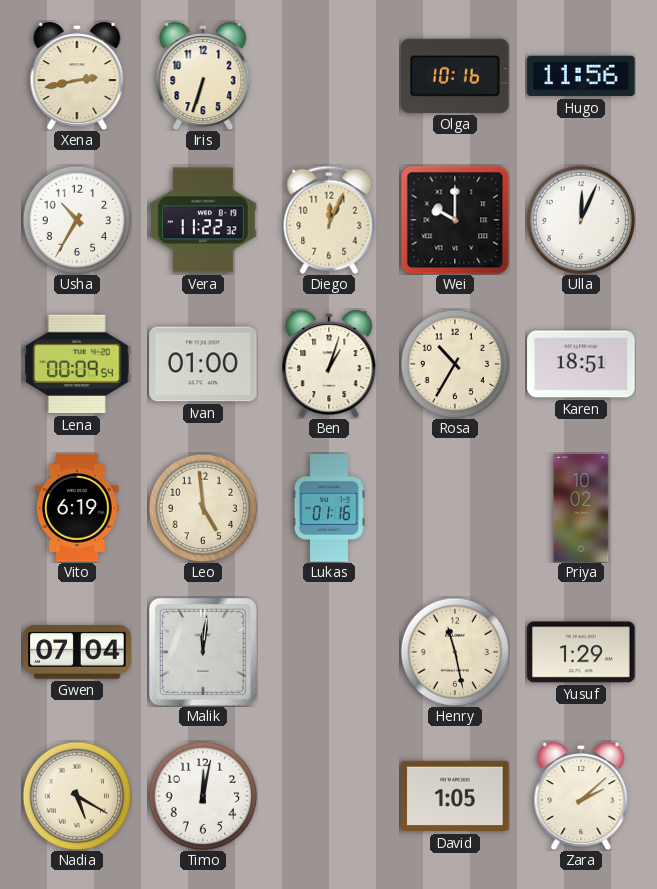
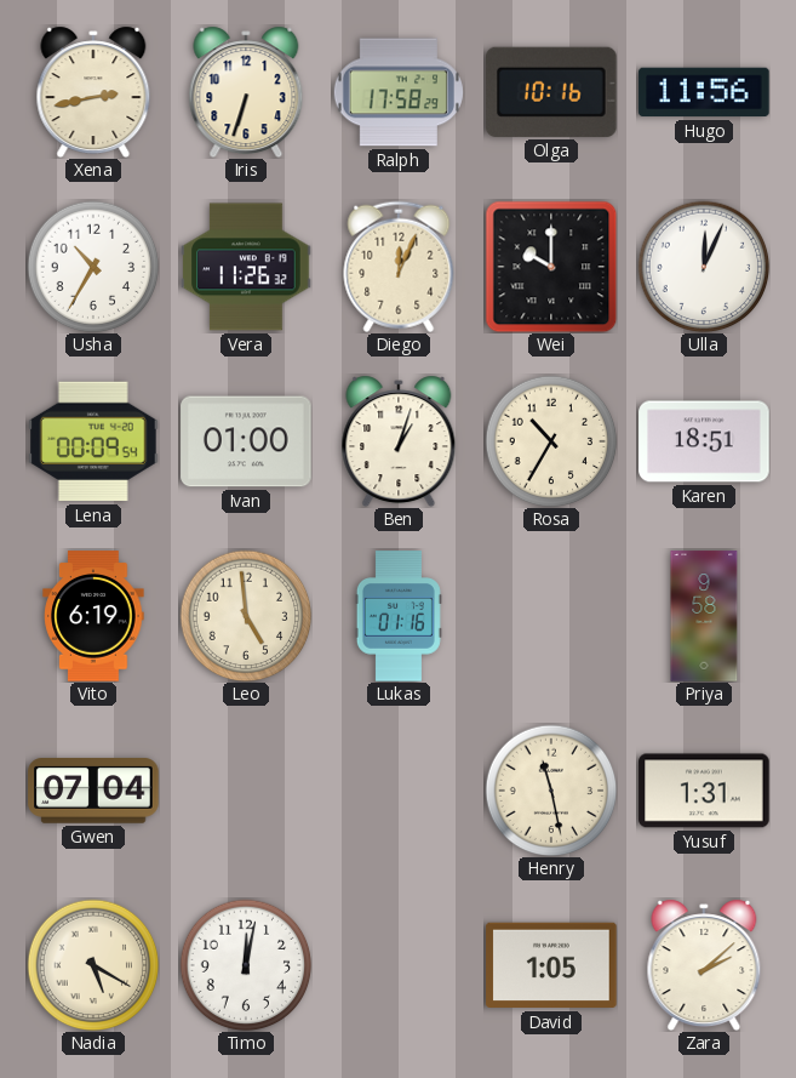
Ralph: none -> 17:58 (399, 92)
Vera: 11:22 -> 11:26 (246, 267)
Priya: 10:02 -> 9:58 (704, 616)
Malik: 12:01 -> none (203, 652)
Yusuf: 1:29 -> 1:31 (704, 791)
